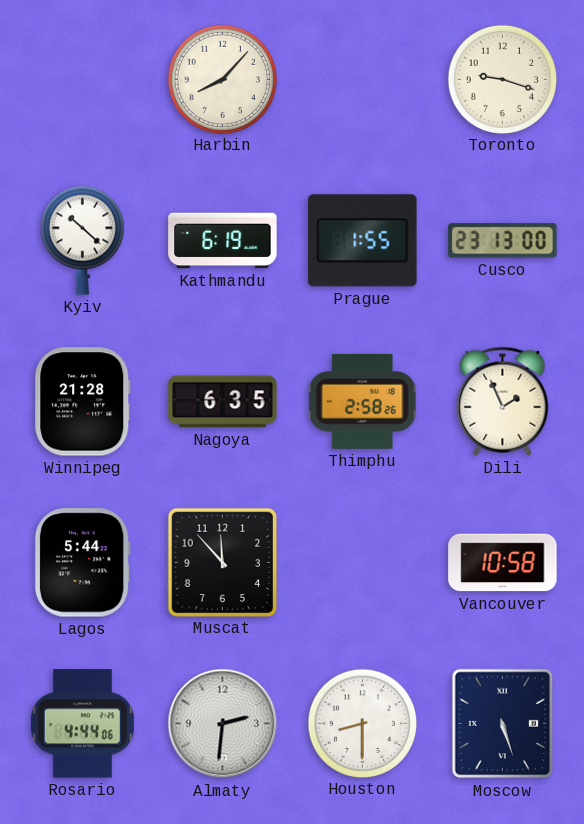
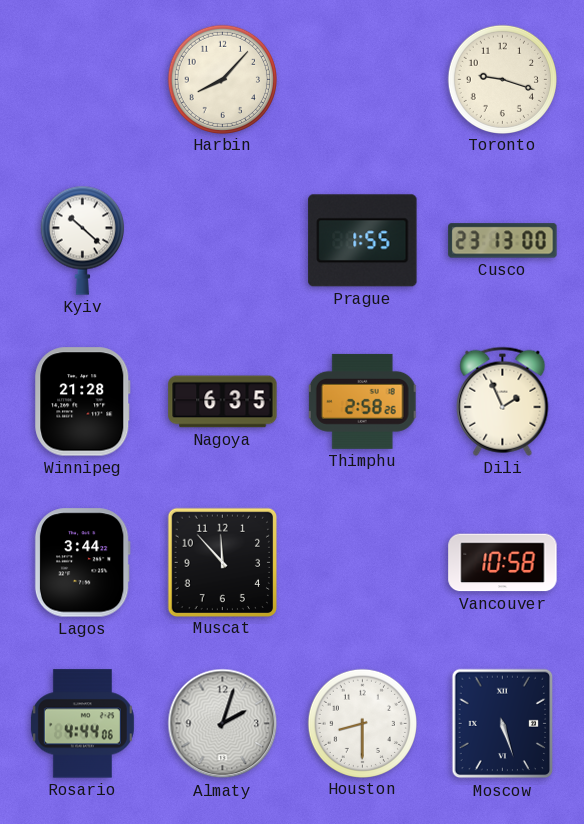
Kathmandu: 6:19 -> none (223, 241)
Lagos: 5:44 -> 3:44 (82, 563)
Almaty: 2:31 -> 2:03 (223, 724)
